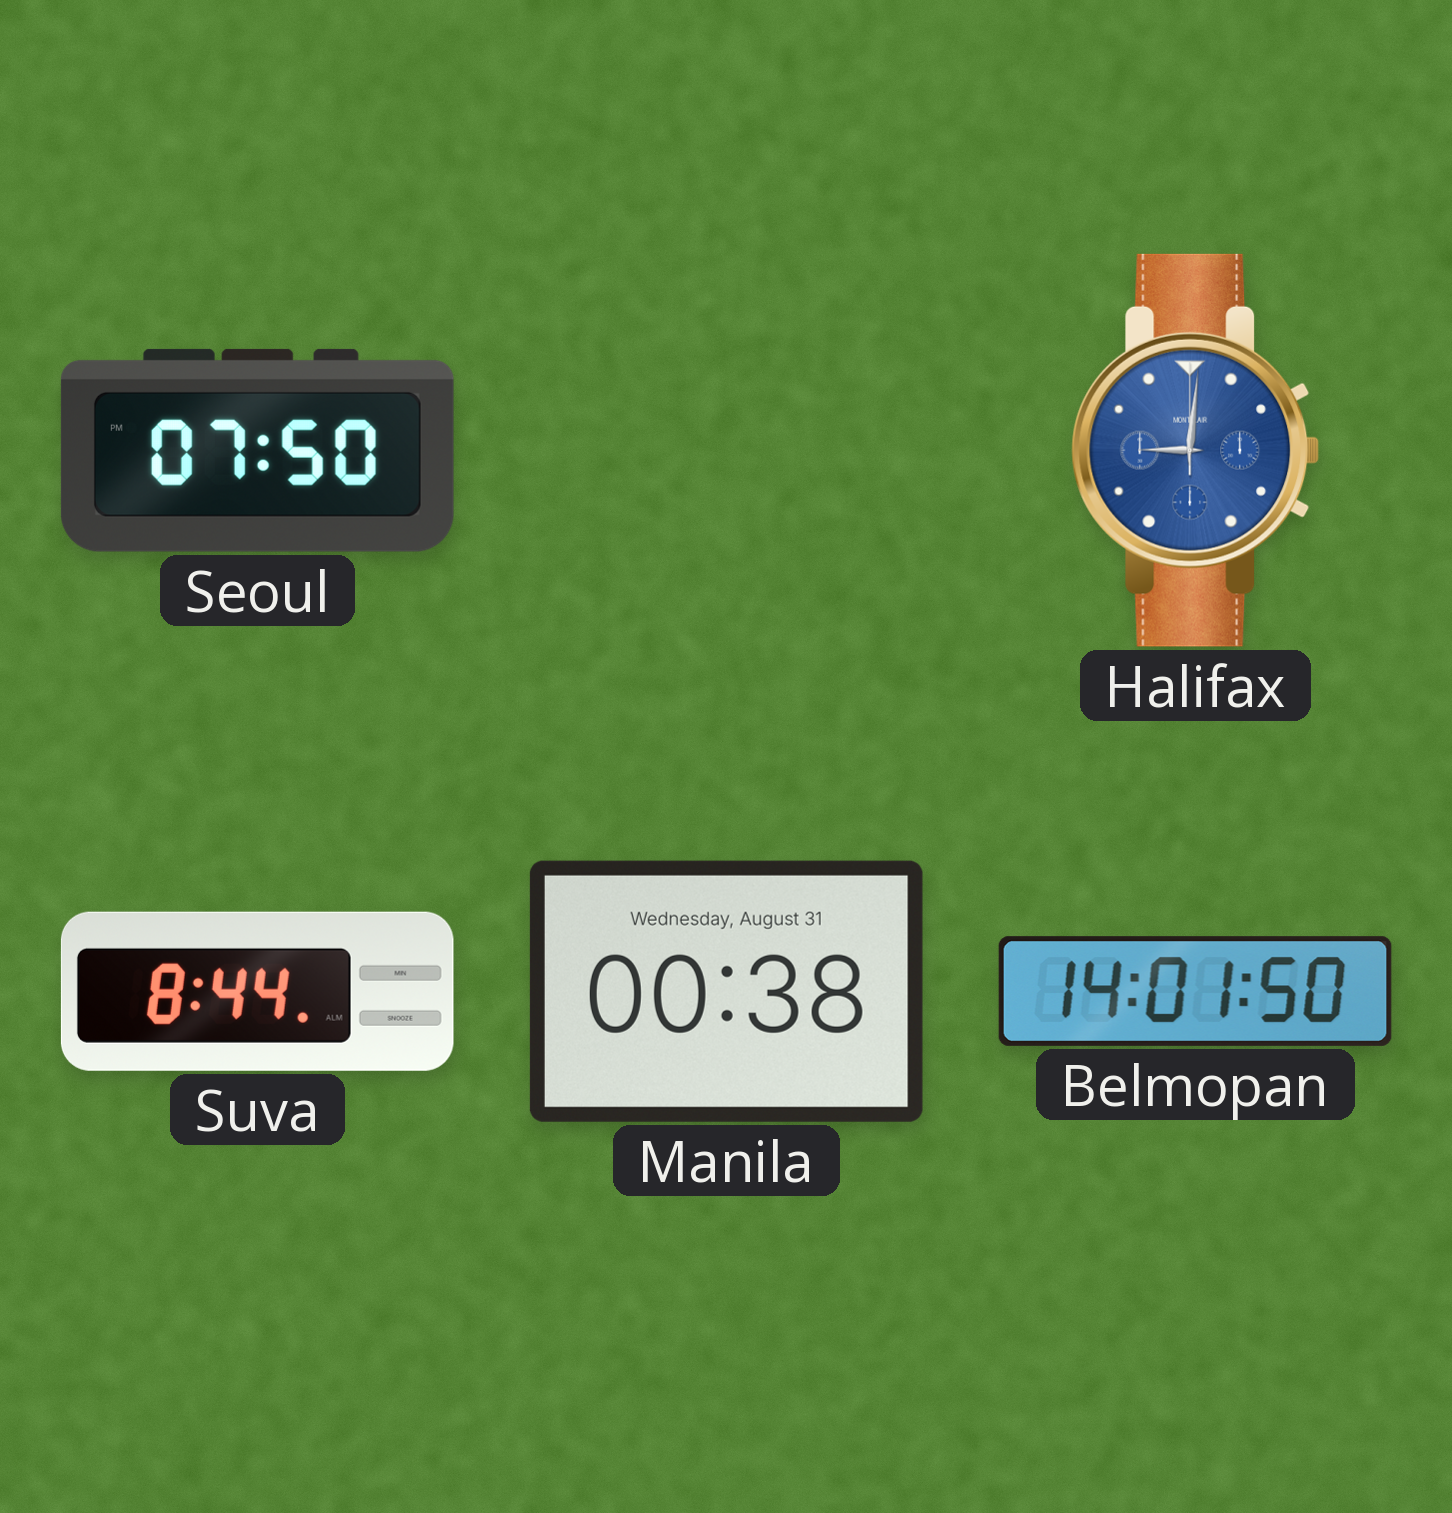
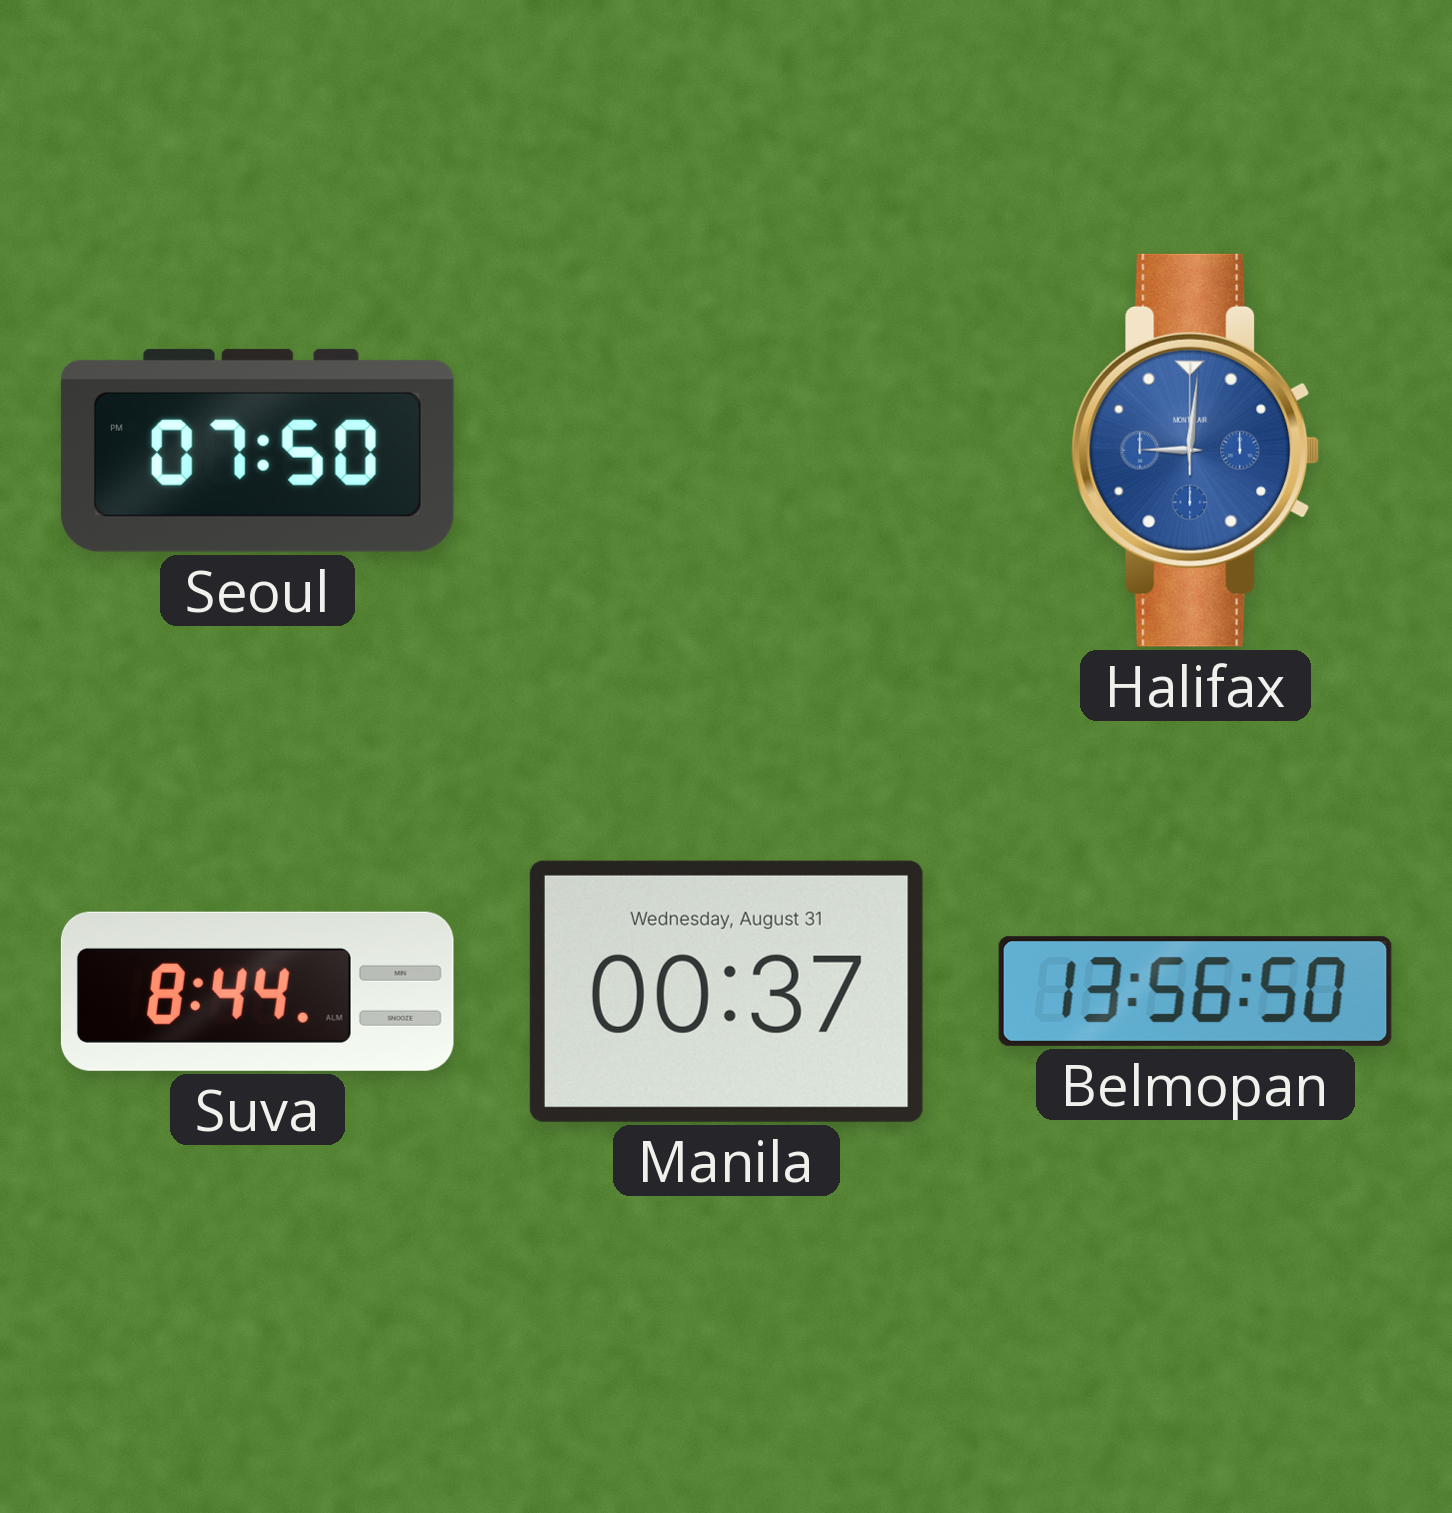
Manila: 00:38 -> 00:37 (726, 991)
Belmopan: 14:01 -> 13:56 (1195, 991)
